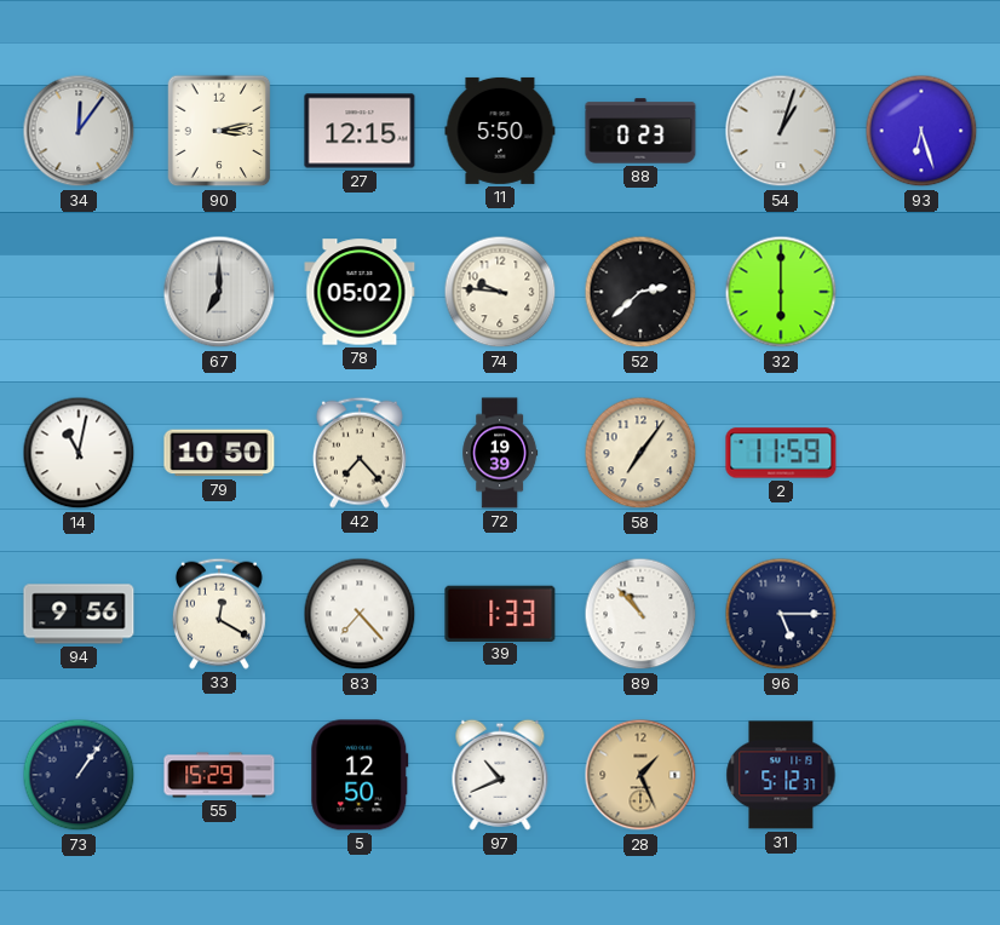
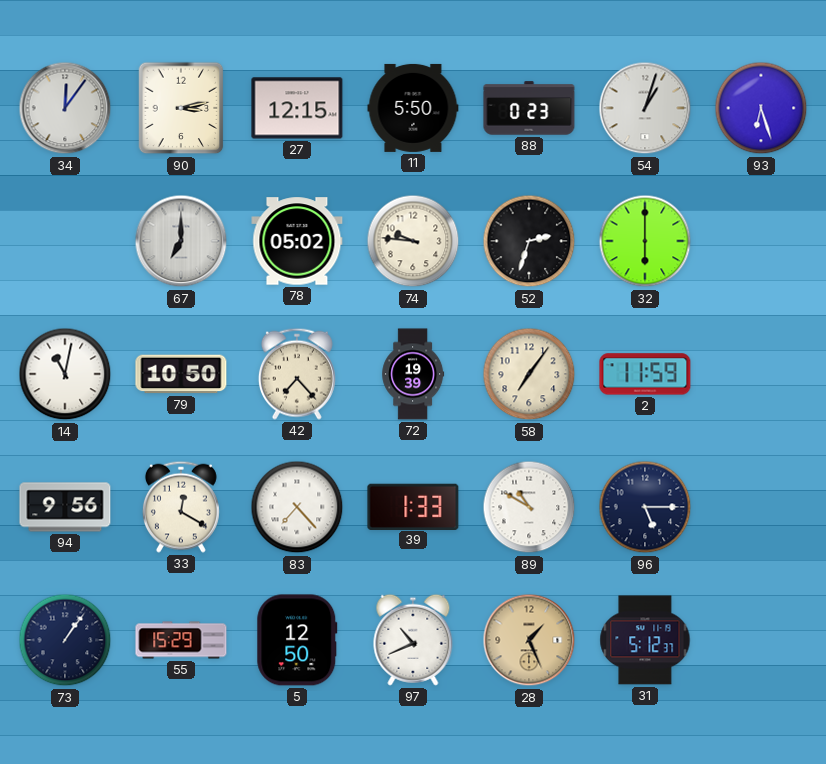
52: 2:38 -> 2:33 (529, 241)
89: 10:53 -> 10:50 (529, 507)
